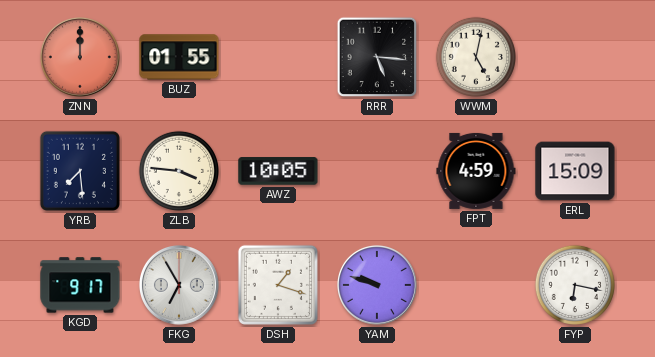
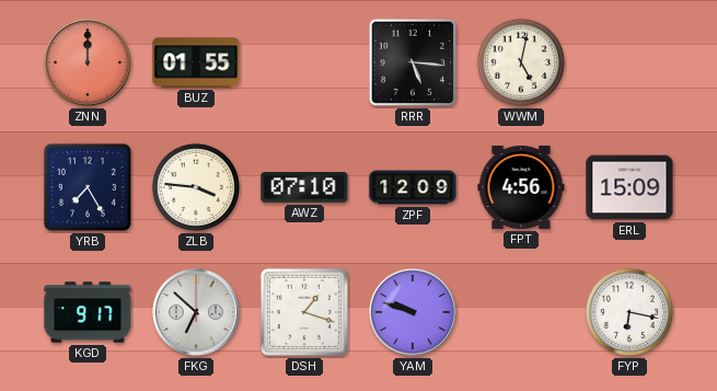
YRB: 7:29 -> 7:25 (88, 187)
AWZ: 10:05 -> 07:10 (304, 187)
ZPF: none -> 12:09 (413, 187)
FPT: 4:59 -> 4:56 (521, 187)
FKG: 6:55 -> 6:52 (196, 312)
